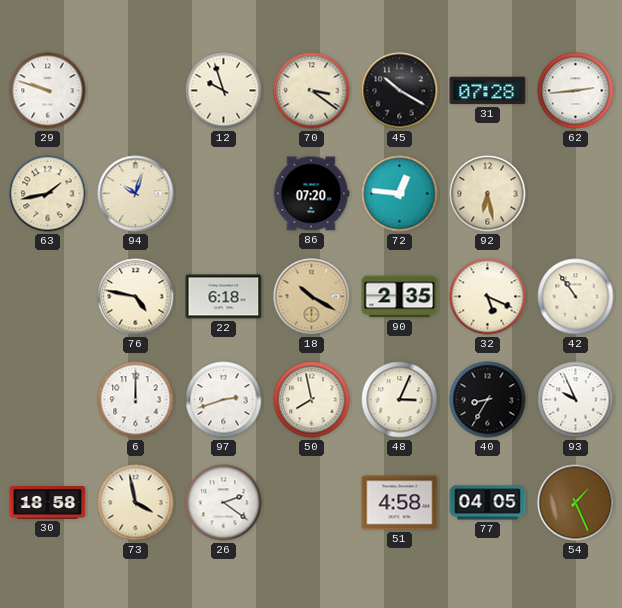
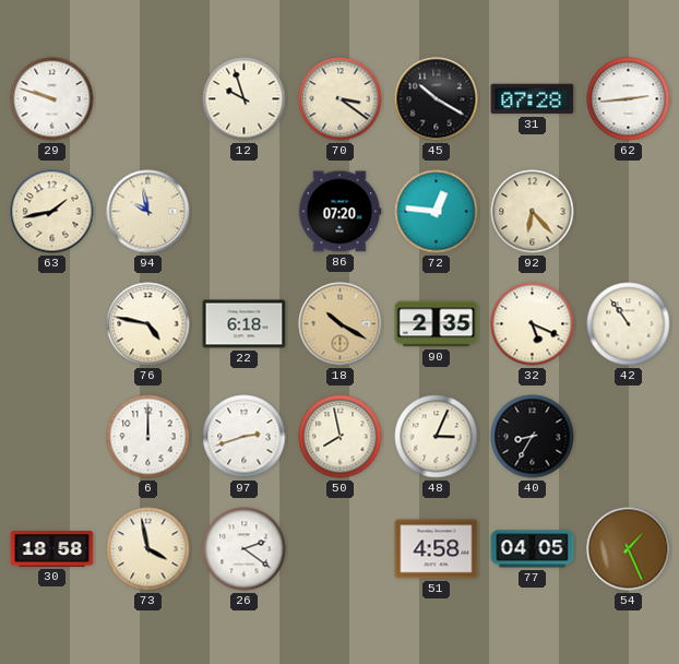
94: 10:03 -> 9:58 (148, 212)
92: 6:28 -> 6:23 (533, 212)
93: 9:56 -> none (576, 400)
